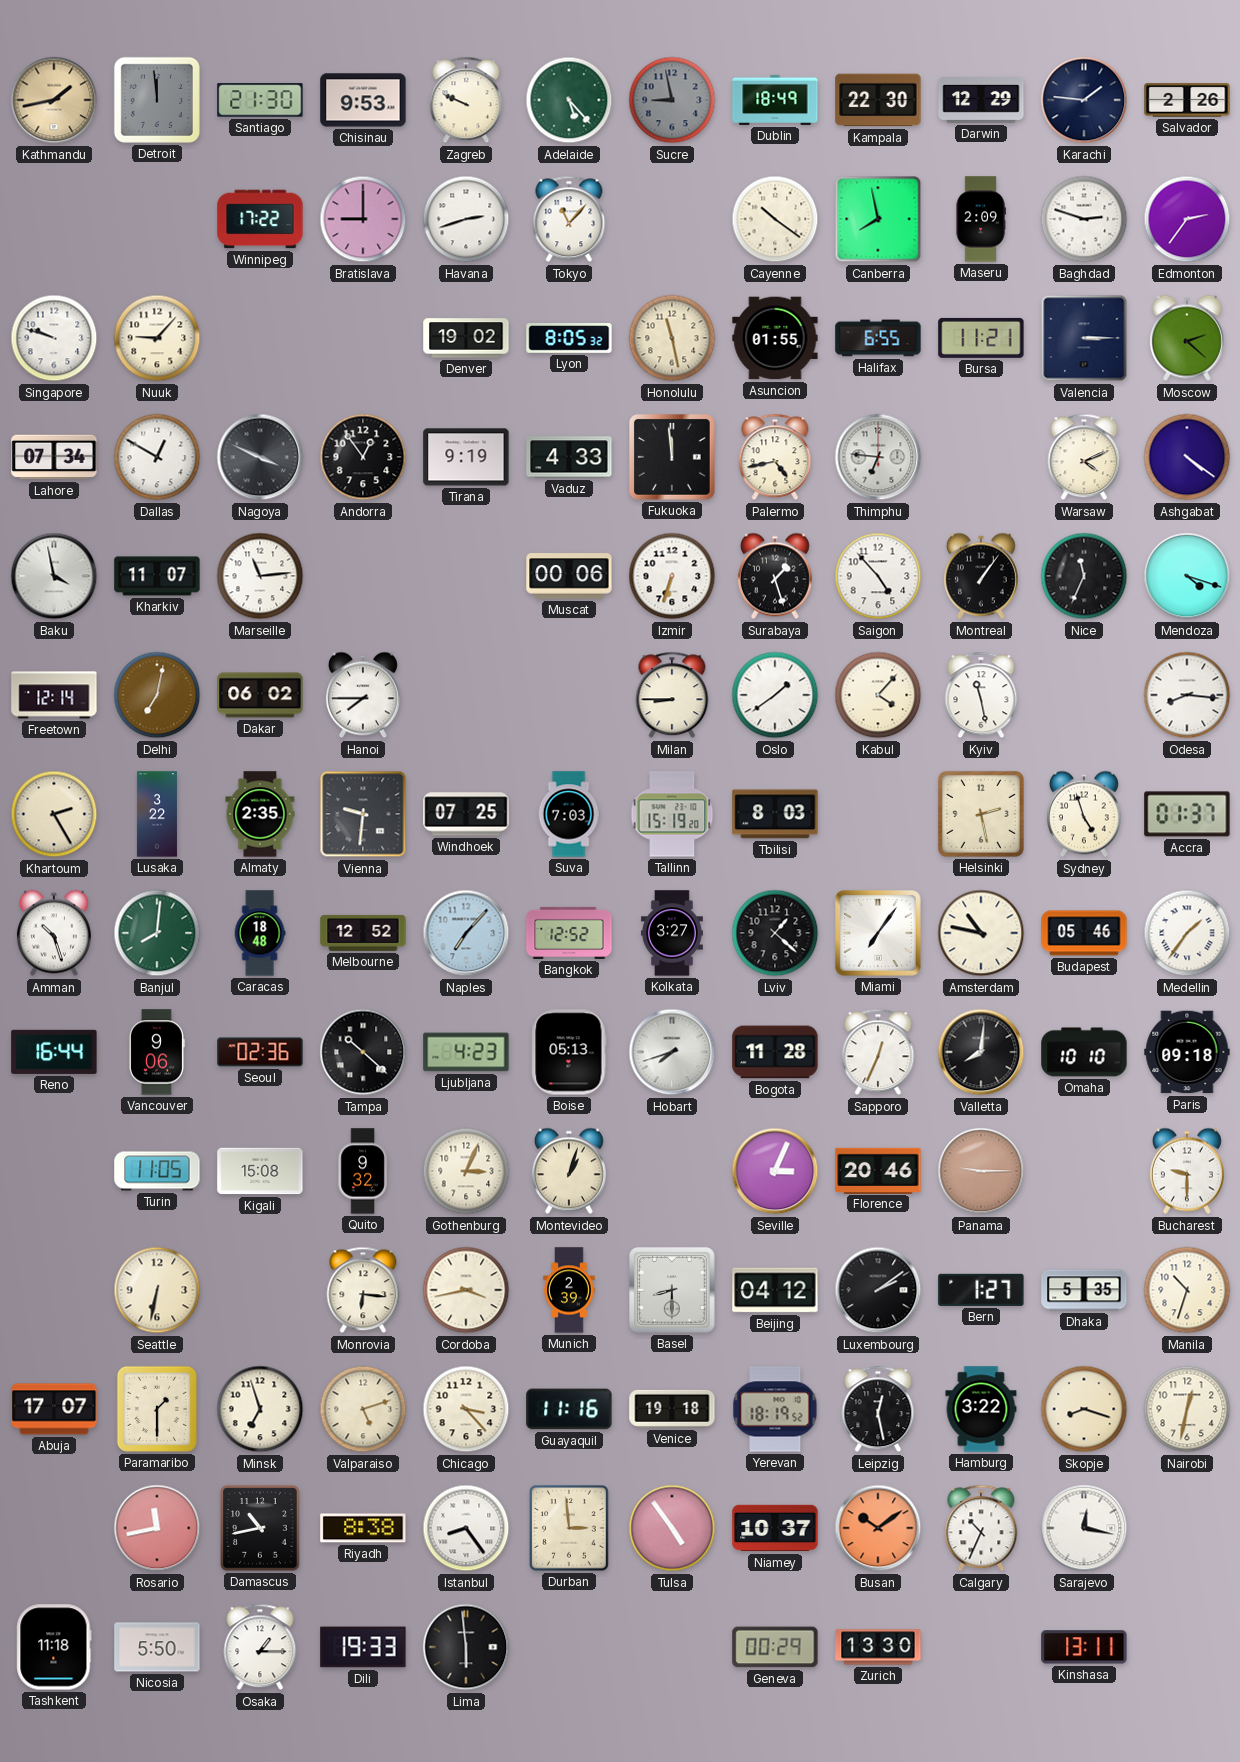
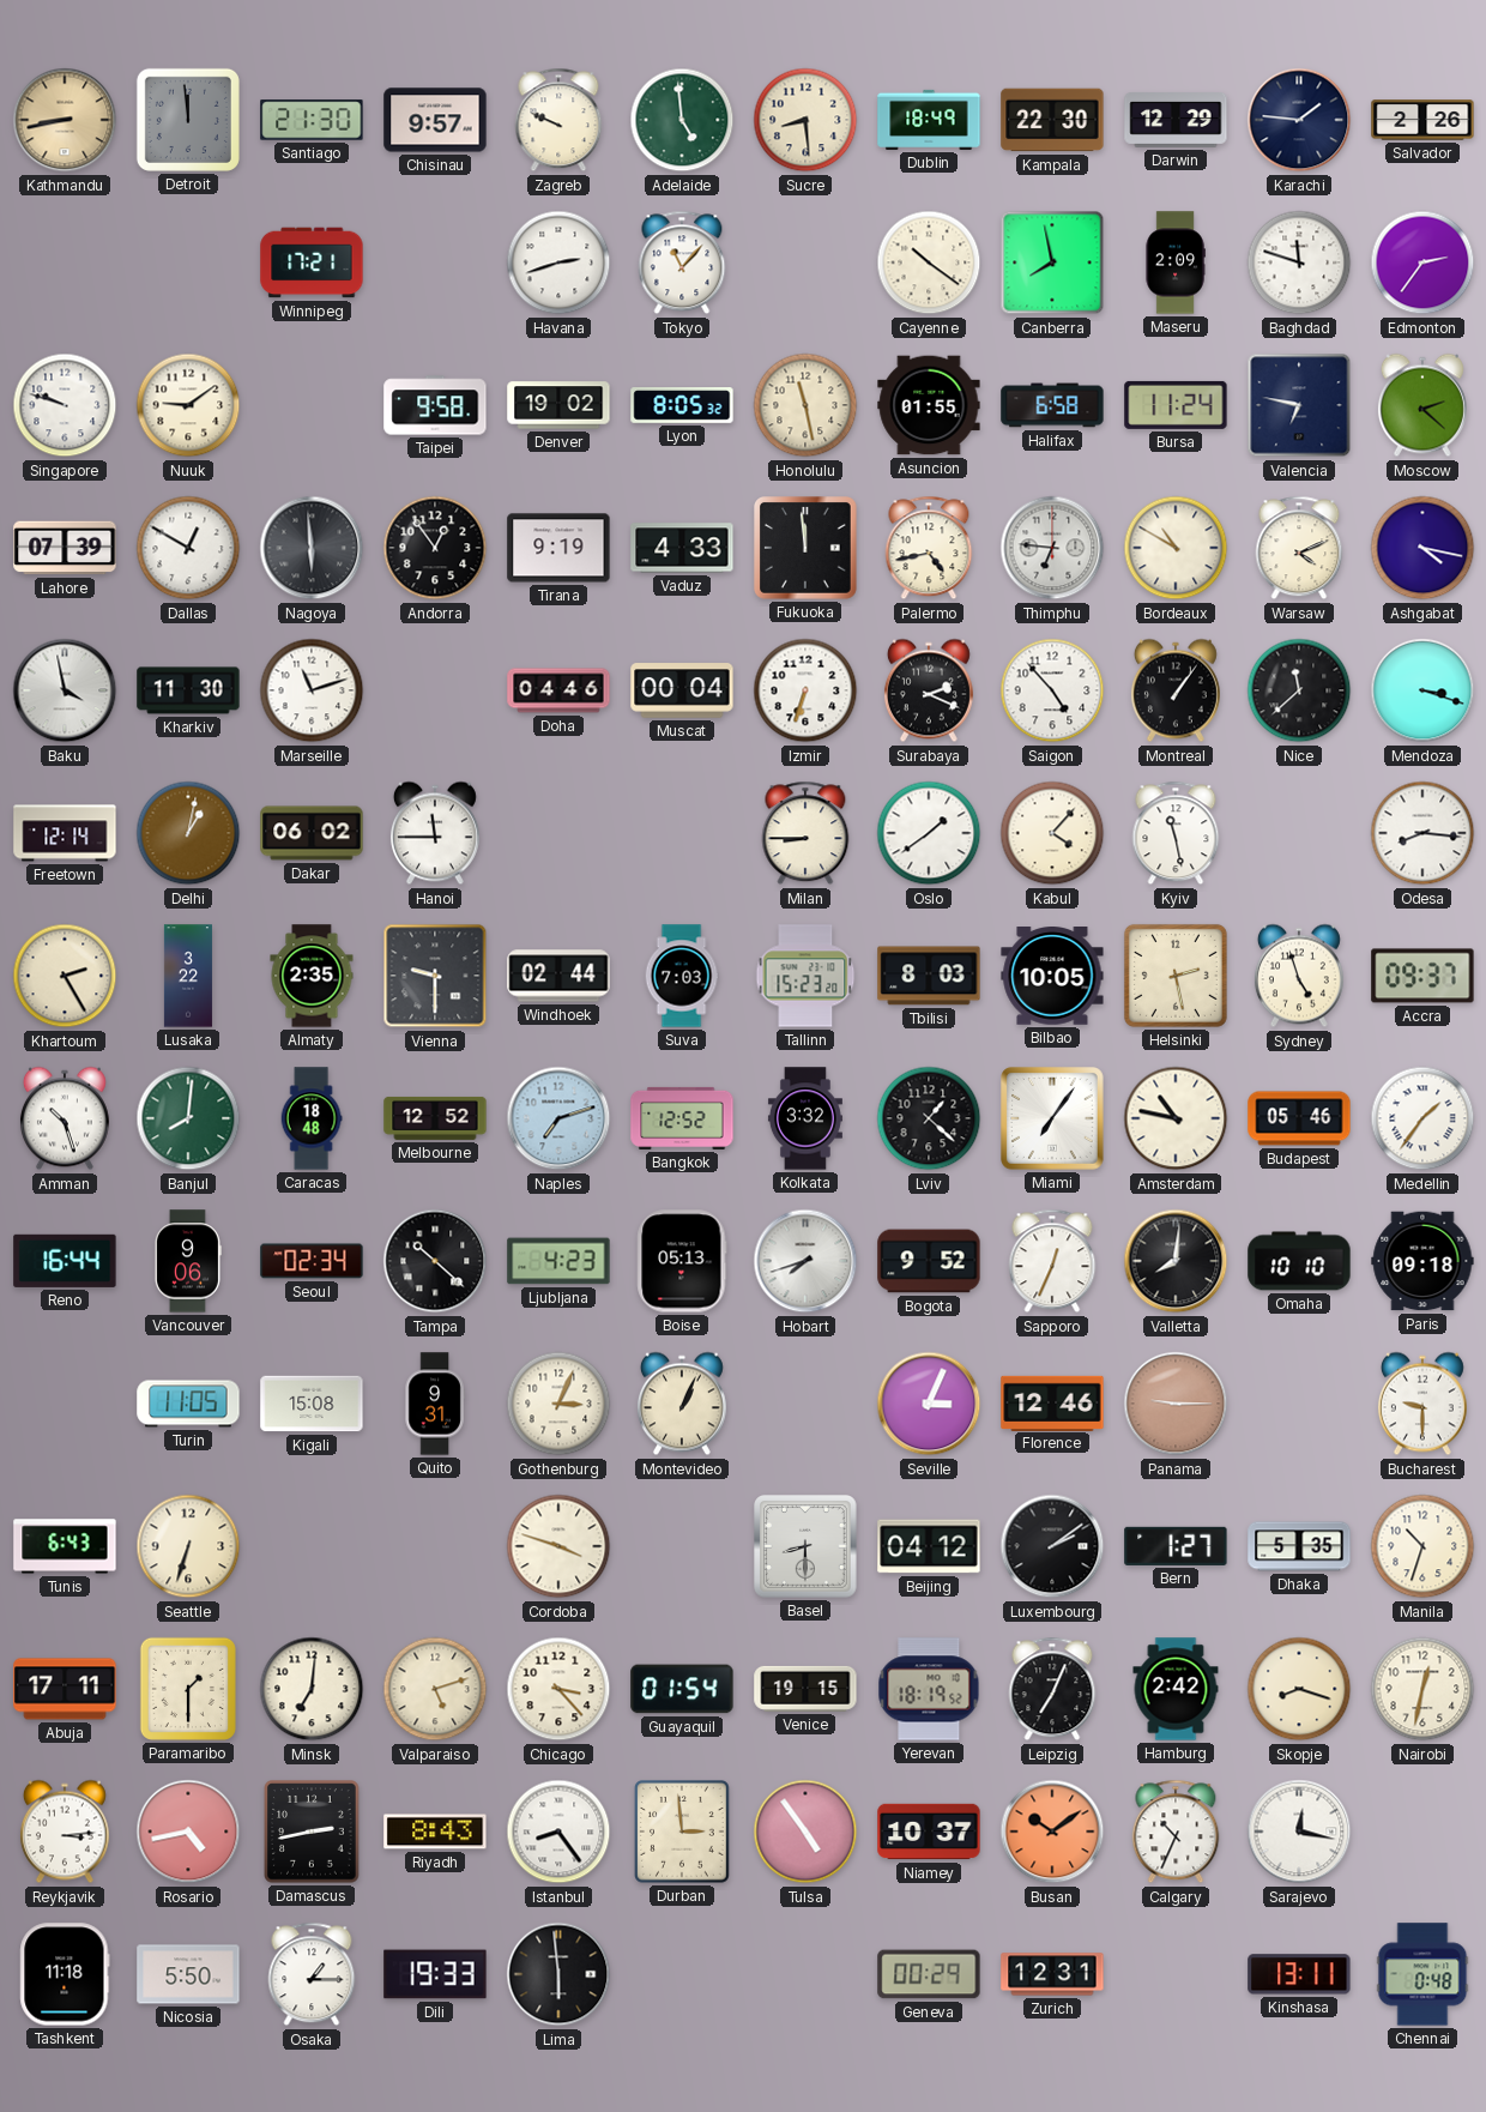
Kathmandu: 1:43 -> 8:43 (65, 120)
Chisinau: 9:53 -> 9:57 (435, 120)
Adelaide: 5:23 -> 4:59 (682, 120)
Sucre: 8:58 -> 8:29 (805, 120)
Sucre dial: grey -> cream (805, 120)
Winnipeg: 17:22 -> 17:21 (312, 263)
Bratislava: 9:00 -> none (363, 219)
Baghdad: 2:48 -> 11:48 (1299, 263)
Nuuk: 9:07 -> 9:09 (188, 405)
Taipei: none -> 9:58 (435, 405)
Halifax: 6:55 -> 6:58 (1052, 405)
Bursa: 11:21 -> 11:24 (1176, 405)
Valencia: 3:15 -> 6:47 (1299, 405)
Lahore: 07:34 -> 07:39 (65, 548)
Nagoya: 3:49 -> 5:59 (312, 548)
Bordeaux: none -> 10:50 (1176, 548)
Ashgabat: 4:21 -> 4:17 (1422, 548)
Kharkiv: 11:07 -> 11:30 (188, 690)
Marseille: 11:14 -> 11:12 (312, 690)
Doha: none -> 04:46 (558, 690)
Muscat: 00:06 -> 00:04 (682, 690)
Surabaya: 1:27 -> 2:19 (929, 690)
Nice: 11:34 -> 11:38 (1299, 690)
Mendoza: 4:18 -> 3:18 (1422, 690)
Delhi: 7:02 -> 1:02 (188, 833)
Hanoi: 7:45 -> 11:45 (435, 833)
Vienna: 9:31 -> 9:30 (435, 976)
Windhoek: 07:25 -> 02:44 (558, 976)
Tallinn: 15:19 -> 15:23 (805, 976)
Bilbao: none -> 10:05 (1052, 977)
Accra: 01:37 -> 09:37 (1422, 976)
Naples: 7:07 -> 7:12 (558, 1118)
Kolkata: 3:27 -> 3:32 (805, 1118)
Seoul: 02:36 -> 02:34 (312, 1261)
Bogota: 11:28 -> 9:52 (929, 1261)
Quito: 9:32 -> 9:31 (435, 1404)
Montevideo: 1:03 -> 1:04 (682, 1404)
Florence: 20:46 -> 12:46 (1052, 1402)
Tunis: none -> 6:43 (65, 1546)
Seattle: 6:32 -> 6:33 (188, 1546)
Monrovia: 6:16 -> none (363, 1290)
Cordoba: 3:43 -> 3:48 (558, 1546)
Munich: 2:39 -> none (569, 1290)
Abuja: 17:07 -> 17:11 (65, 1689)
Minsk: 6:57 -> 7:01 (312, 1689)
Guayaquil: 11:16 -> 01:54 (682, 1689)
Venice: 19:18 -> 19:15 (805, 1689)
Leipzig: 12:28 -> 7:04 (1052, 1689)
Hamburg: 3:22 -> 2:42 (1176, 1689)
Reykjavik: none -> 3:14 (65, 1832)
Rosario: 11:43 -> 4:43 (188, 1832)
Damascus: 10:43 -> 2:43 (312, 1832)
Riyadh: 8:38 -> 8:43 (435, 1832)
Zurich: 13:30 -> 12:31 (1052, 1974)
Chennai: none -> 0:48 (1422, 1974)
